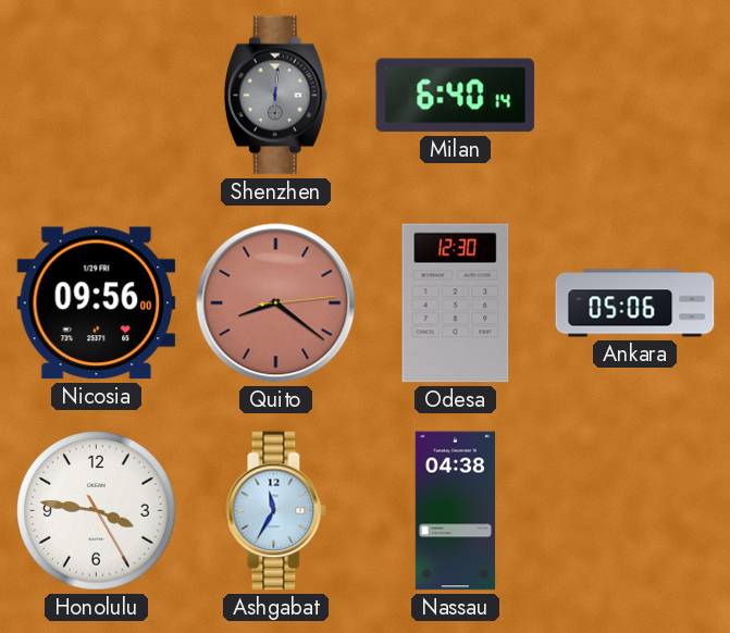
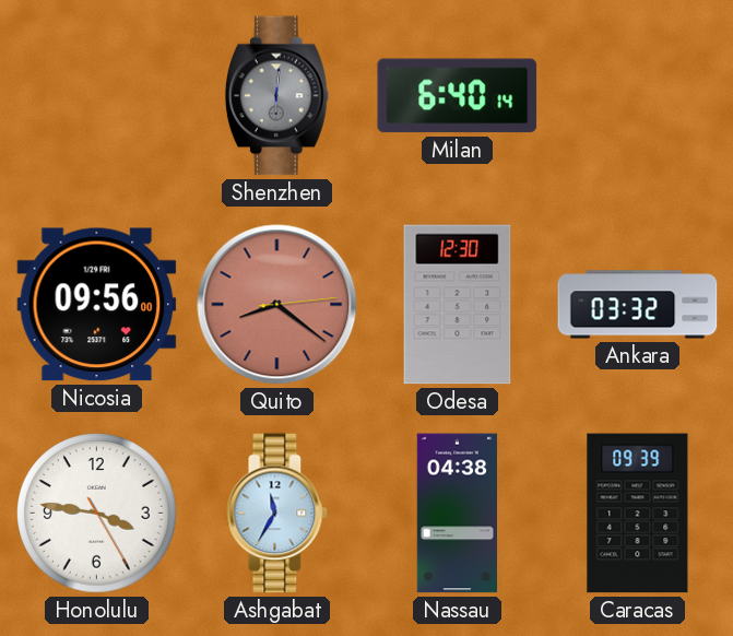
Ankara: 05:06 -> 03:32 (638, 305)
Caracas: none -> 09:39 (638, 514)
